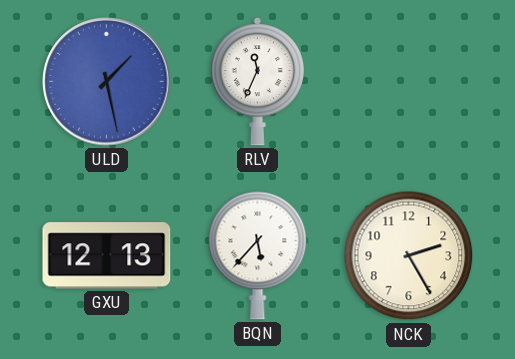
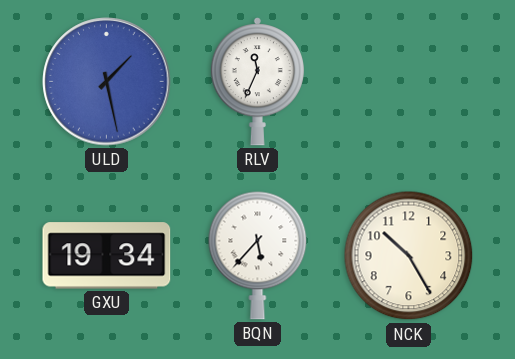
GXU: 12:13 -> 19:34 (107, 256)
NCK: 2:25 -> 10:25 (409, 256)
